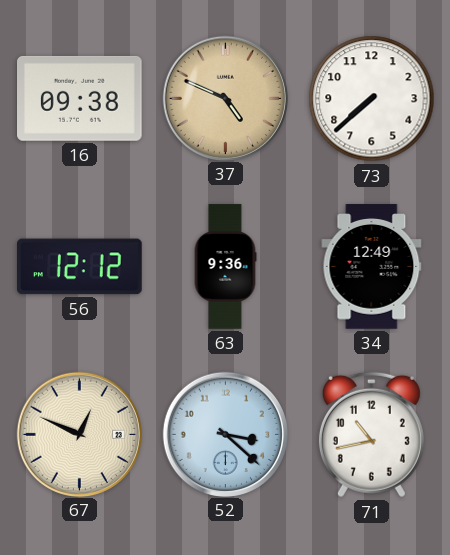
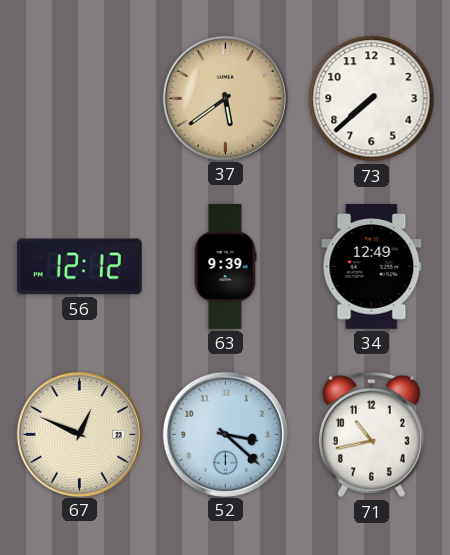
16: 09:38 -> none (80, 98)
37: 4:49 -> 5:39 (225, 98)
63: 9:36 -> 9:39 (225, 267)
